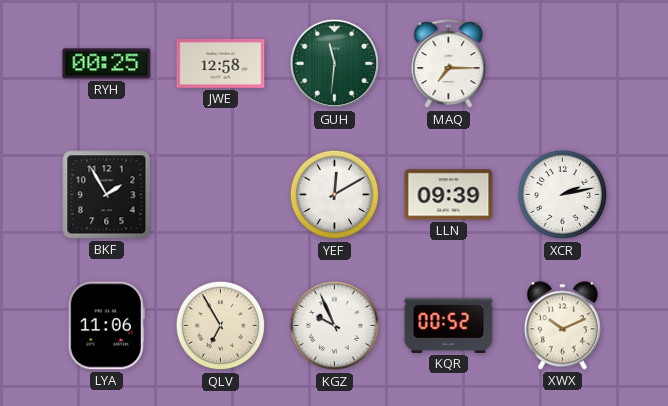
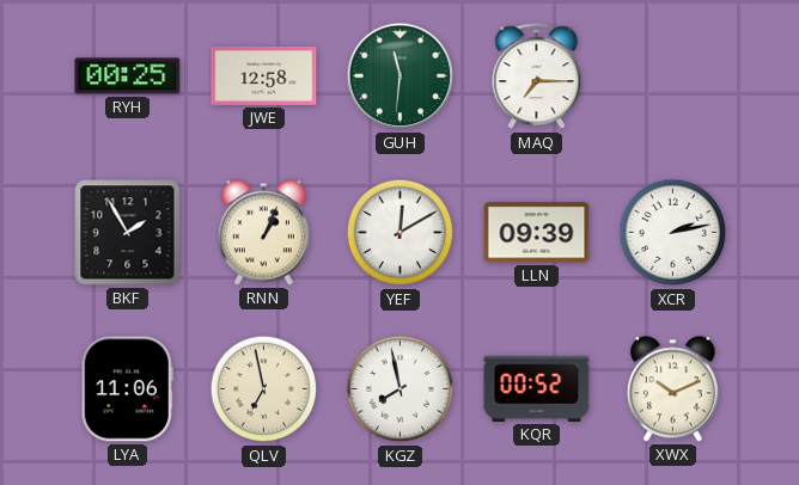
RNN: none -> 1:04 (263, 233)
QLV: 6:55 -> 6:58 (264, 389)
KGZ: 9:56 -> 7:58 (401, 389)
